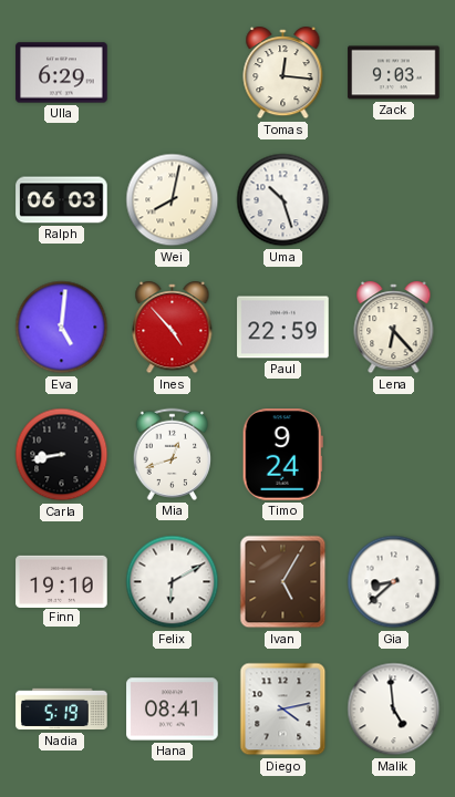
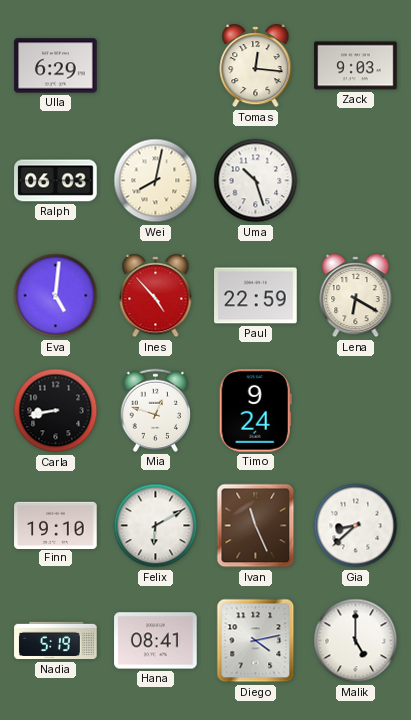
Lena: 6:23 -> 6:20 (356, 297)
Mia: 12:42 -> 12:48 (155, 410)
Ivan: 5:05 -> 11:26 (256, 526)
Malik: 4:59 -> 5:00 (356, 641)
